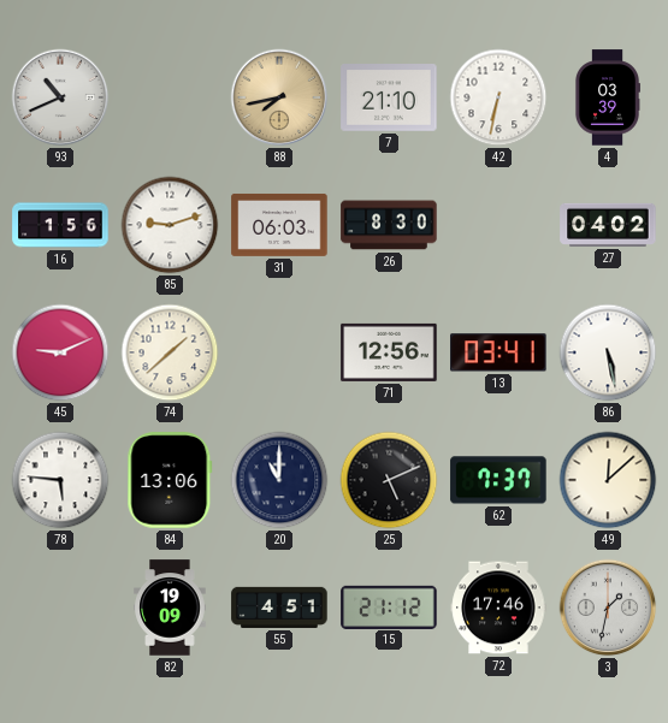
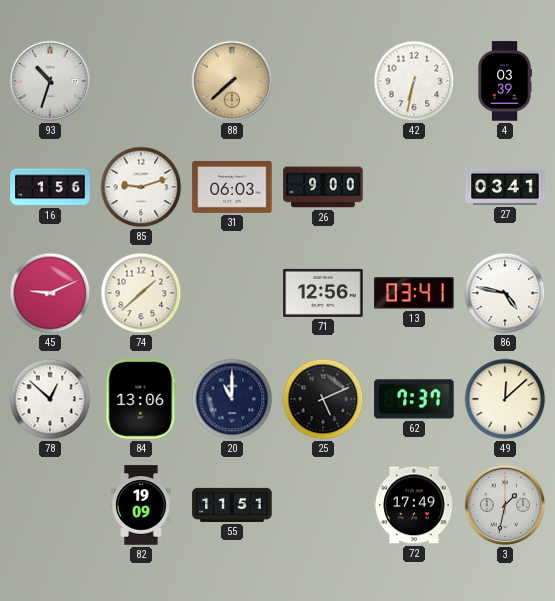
93: 10:41 -> 10:33 (50, 81)
88: 7:43 -> 7:38 (232, 81)
7: 21:10 -> none (389, 99)
26: 8:30 -> 9:00 (323, 187)
27: 04:02 -> 03:41 (505, 187)
86: 5:28 -> 4:47 (505, 293)
78: 5:46 -> 12:52 (50, 399)
55: 4:51 -> 11:51 (232, 505)
15: 21:12 -> none (389, 606)
72: 17:46 -> 17:49 (414, 505)
